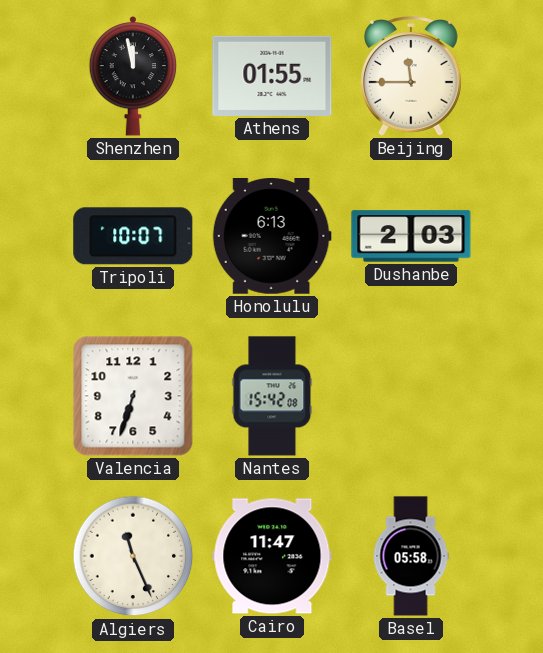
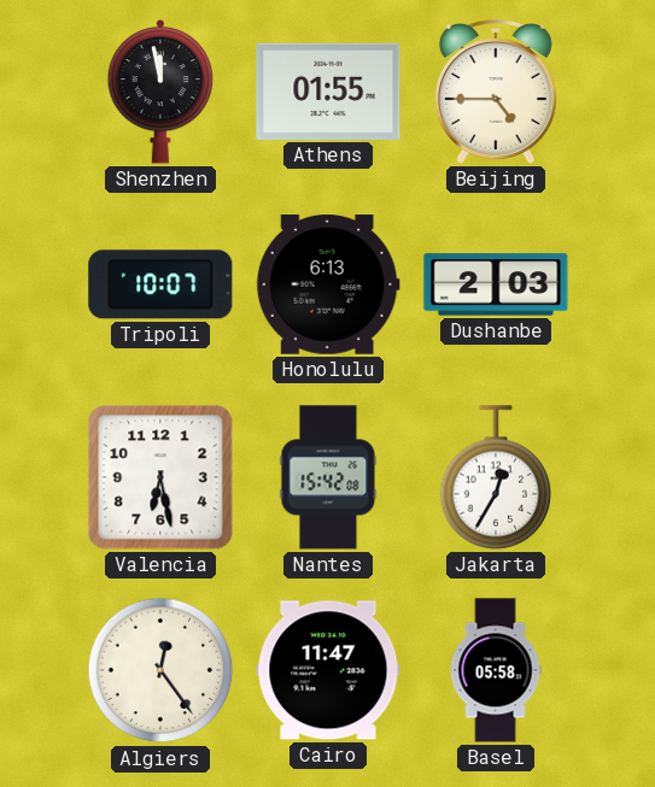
Beijing: 11:45 -> 4:45 (496, 93)
Valencia: 6:33 -> 6:28 (160, 477)
Jakarta: none -> 12:35 (496, 477)
Algiers: 11:26 -> 12:24 (160, 670)
